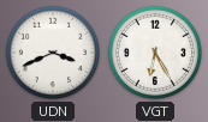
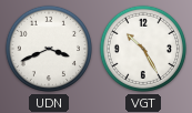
VGT: 6:25 -> 10:25 (143, 49)
